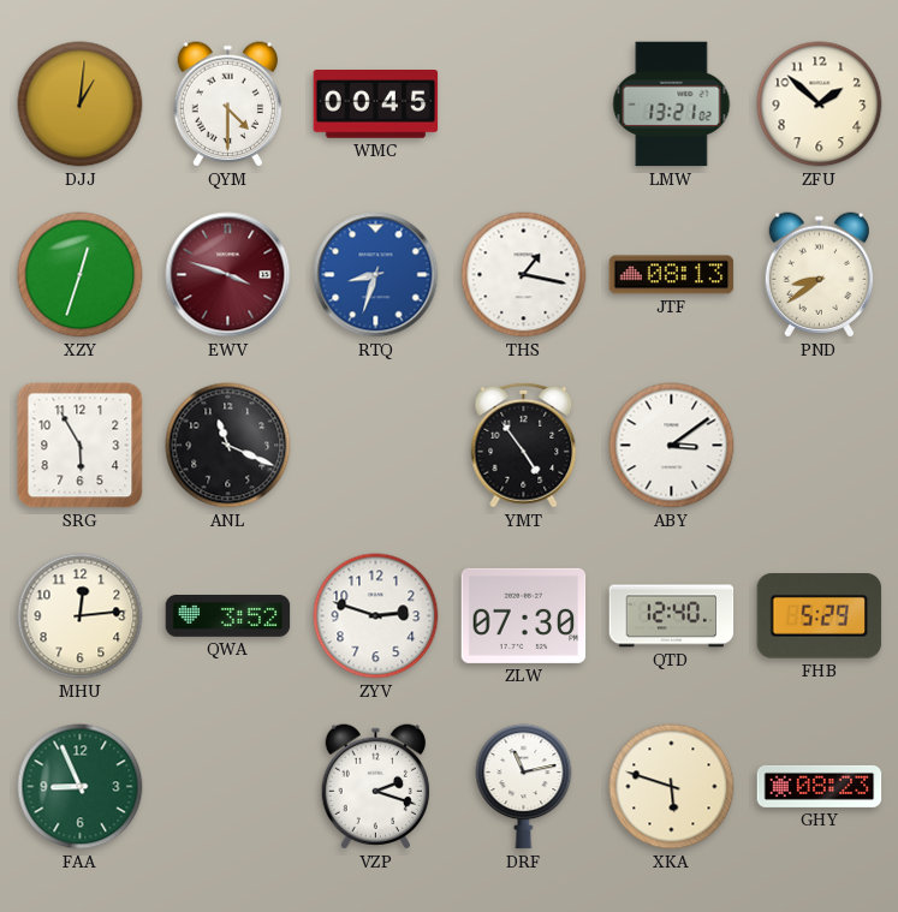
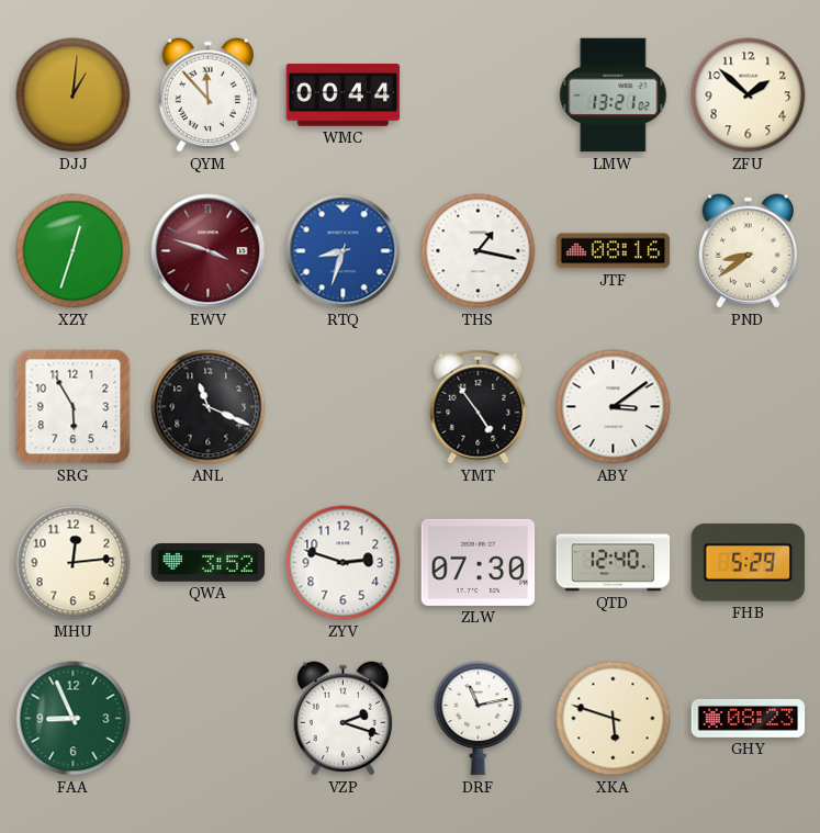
QYM: 4:30 -> 11:53 (207, 95)
WMC: 00:45 -> 00:44 (344, 95)
JTF: 08:13 -> 08:16 (614, 251)
